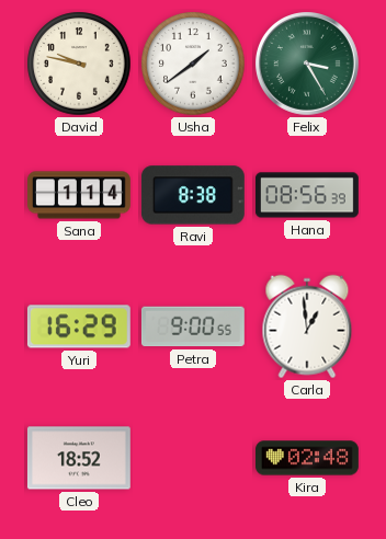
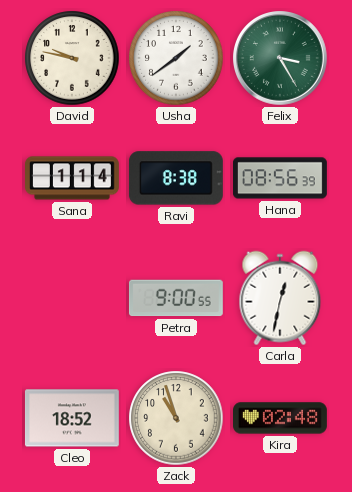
Yuri: 16:29 -> none (79, 326)
Carla: 12:59 -> 12:32 (280, 298)
Zack: none -> 10:57 (176, 418)
